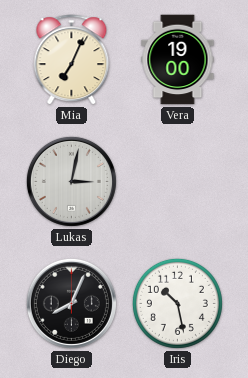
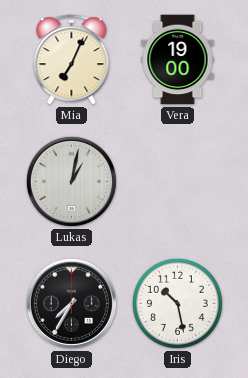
Lukas: 3:02 -> 1:02 (71, 181)
Diego: 8:04 -> 7:35 (71, 303)
